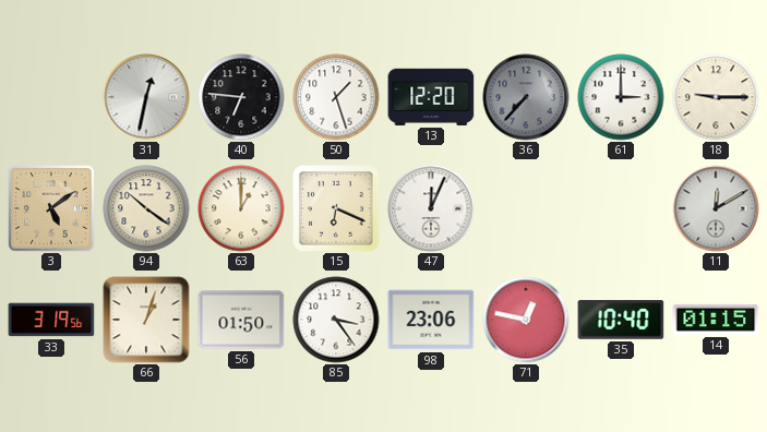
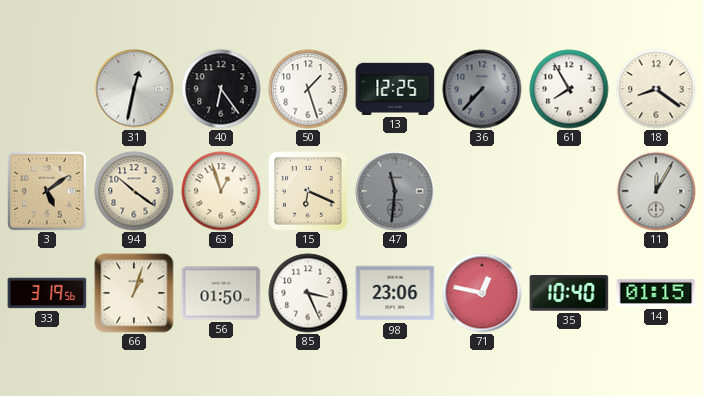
40: 6:46 -> 6:24 (221, 89)
13: 12:20 -> 12:25 (395, 89)
61: 3:00 -> 7:55 (569, 89)
18: 9:15 -> 8:21 (656, 89)
63: 1:00 -> 12:57 (221, 191)
47: 12:04 -> 11:31 (395, 191)
47 dial: white -> grey (395, 191)
11: 12:10 -> 12:05 (656, 191)
85: 3:24 -> 3:26 (308, 293)
